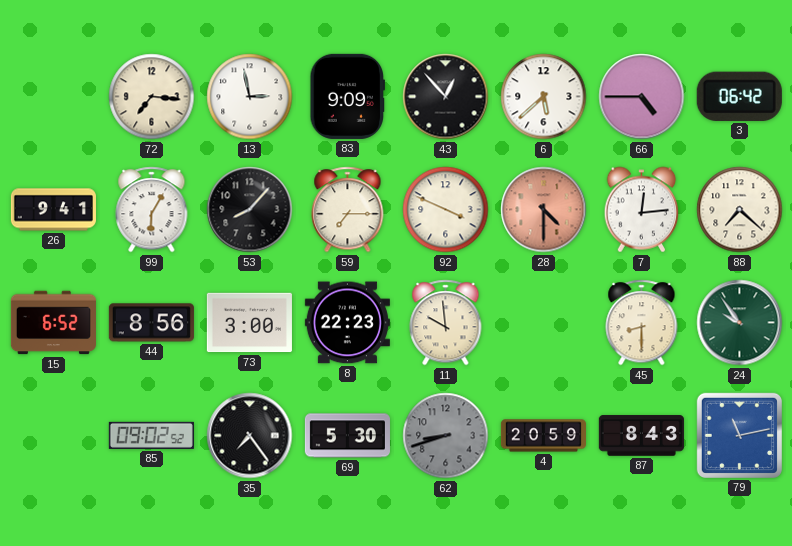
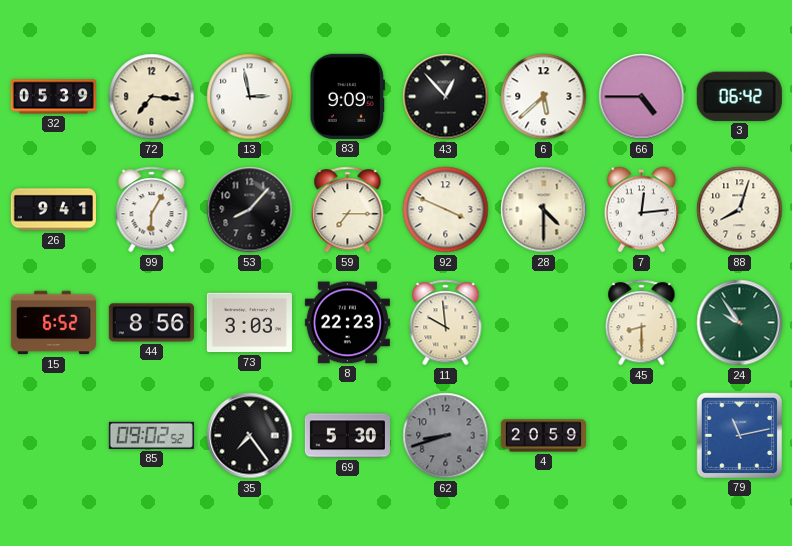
32: none -> 05:39 (53, 97)
28 dial: salmon -> cream (544, 210)
88: 7:22 -> 8:03 (740, 210)
73: 3:00 -> 3:03 (249, 323)
87: 8:43 -> none (641, 436)
